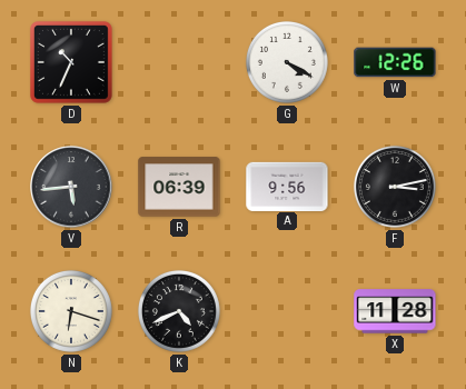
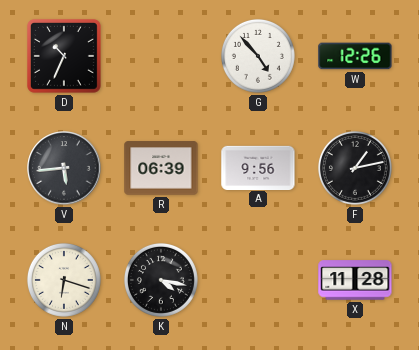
G: 4:20 -> 4:53 (258, 56)
F: 3:13 -> 1:13 (355, 168)
K: 4:41 -> 4:17 (161, 280)
